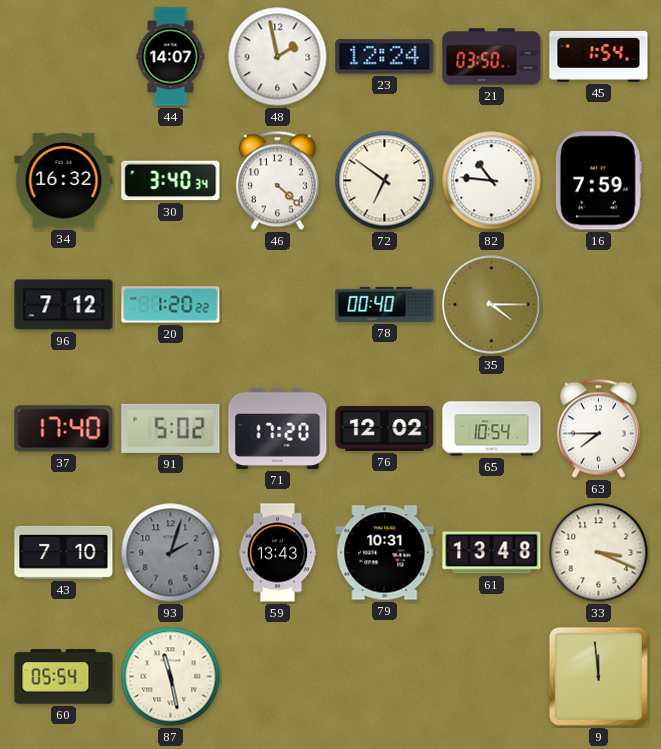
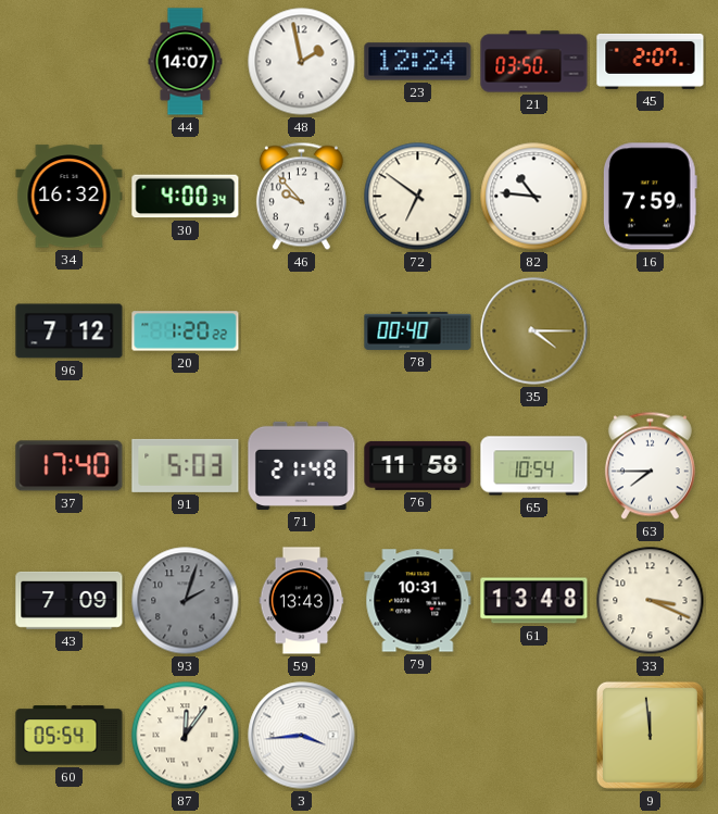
45: 1:54 -> 2:07 (651, 61)
30: 3:40 -> 4:00 (186, 197)
46: 4:22 -> 9:53 (301, 197)
91: 5:02 -> 5:03 (186, 465)
71: 17:20 -> 21:48 (302, 465)
76: 12:02 -> 11:58 (418, 465)
43: 7:10 -> 7:09 (70, 600)
87: 11:28 -> 12:06 (186, 736)
3: none -> 3:44 (302, 736)
